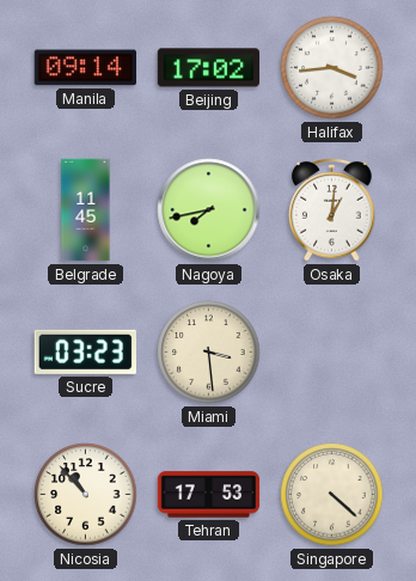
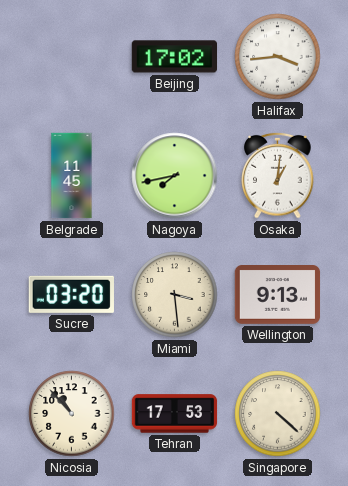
Manila: 09:14 -> none (85, 68)
Sucre: 03:23 -> 03:20 (71, 294)
Wellington: none -> 9:13 (278, 295)
